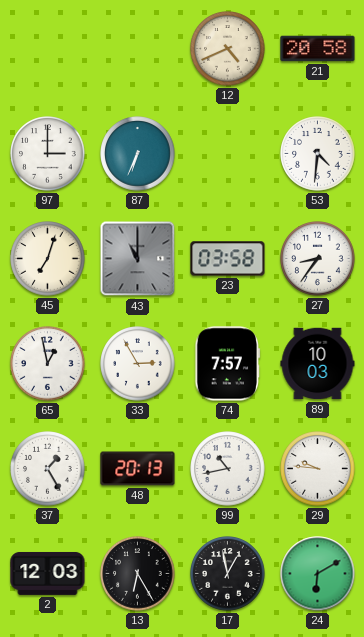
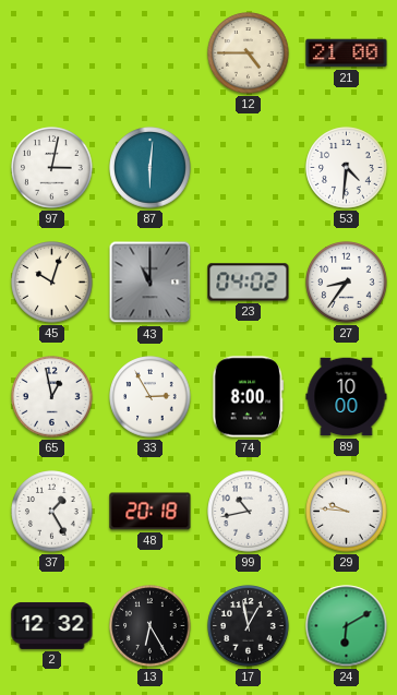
12: 4:41 -> 4:45 (249, 53)
21: 20:58 -> 21:00 (347, 53)
97: 3:00 -> 3:02 (52, 168)
87: 6:34 -> 6:01 (151, 168)
45: 7:03 -> 10:03 (52, 283)
23: 03:58 -> 04:02 (249, 283)
74: 7:57 -> 8:00 (249, 397)
89: 10:03 -> 10:00 (347, 397)
48: 20:13 -> 20:18 (151, 512)
2: 12:03 -> 12:32 (52, 625)
